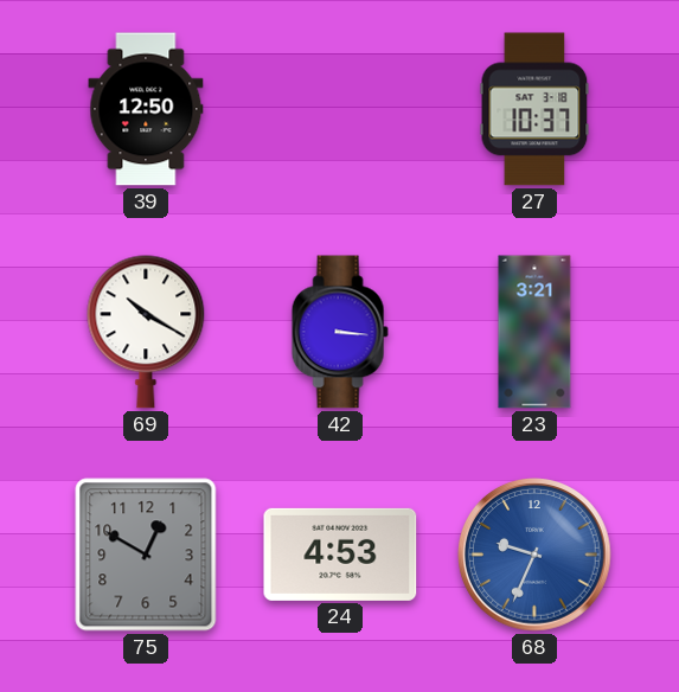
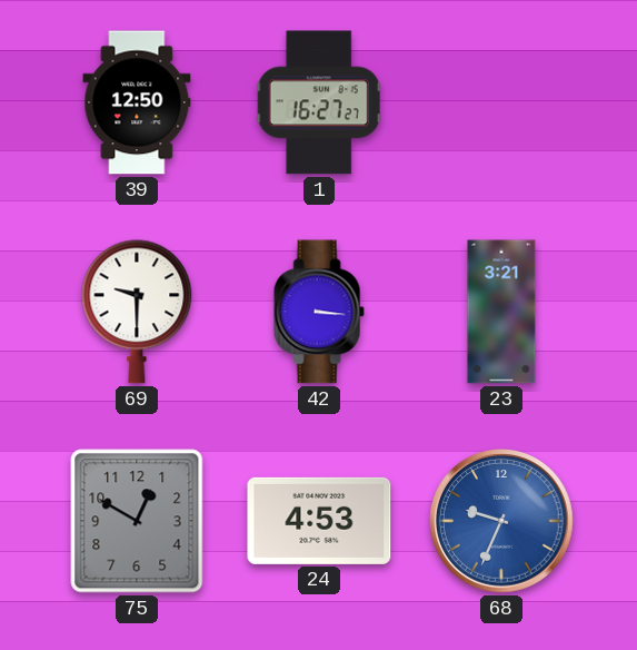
1: none -> 16:27 (319, 102)
27: 10:37 -> none (534, 109)
69: 10:20 -> 9:30 (137, 312)
